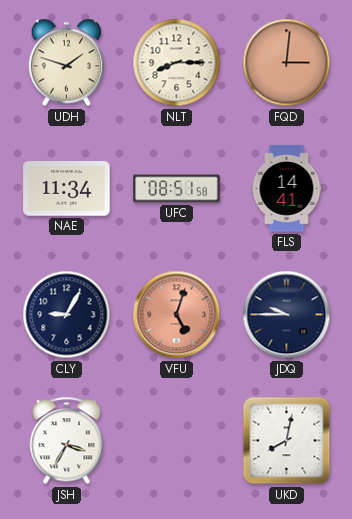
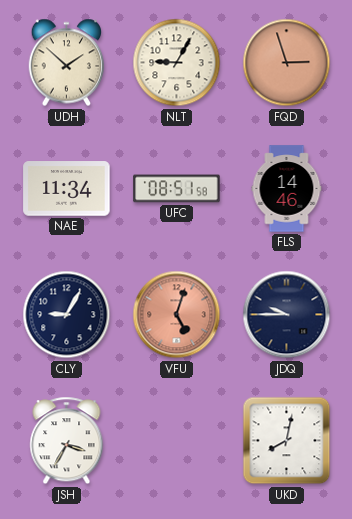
UDH: 1:48 -> 1:52 (67, 63)
NLT: 8:15 -> 9:05 (177, 63)
FQD: 3:01 -> 2:57 (287, 63)
FLS: 14:41 -> 14:46 (287, 189)
